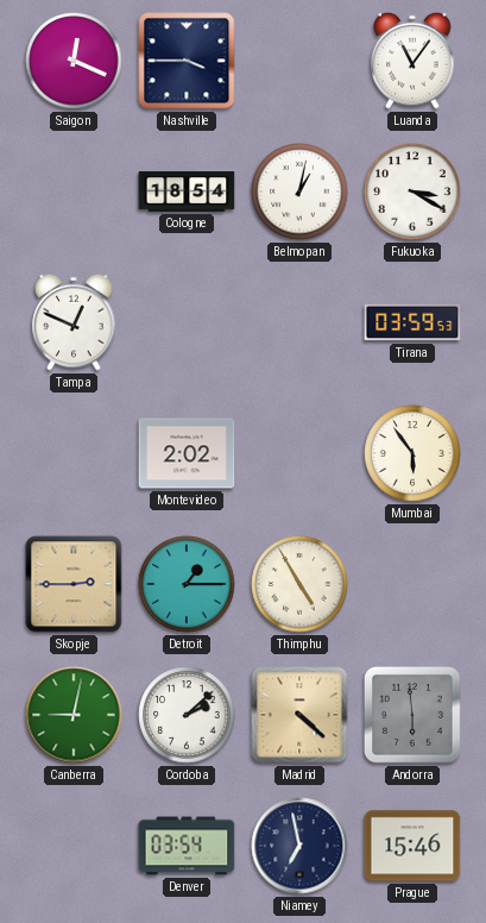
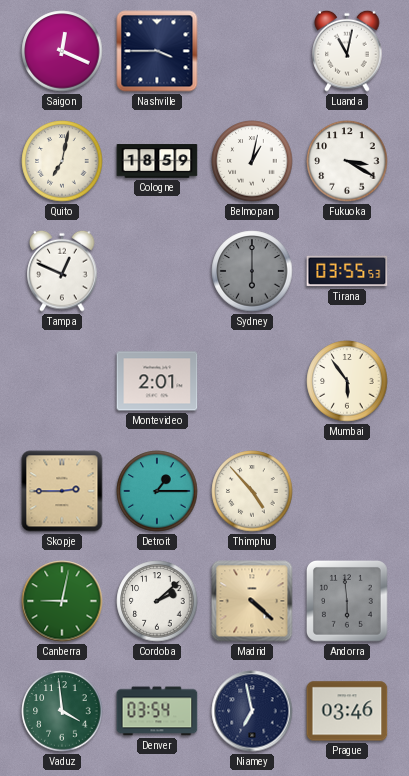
Luanda: 11:06 -> 11:02 (347, 51)
Quito: none -> 7:02 (62, 161)
Cologne: 18:54 -> 18:59 (157, 161)
Sydney: none -> 6:00 (252, 271)
Tirana: 03:59 -> 03:55 (347, 271)
Montevideo: 2:02 -> 2:01 (157, 381)
Thimphu: 4:55 -> 4:53 (252, 491)
Vaduz: none -> 3:59 (62, 711)
Prague: 15:46 -> 03:46 (347, 711)
